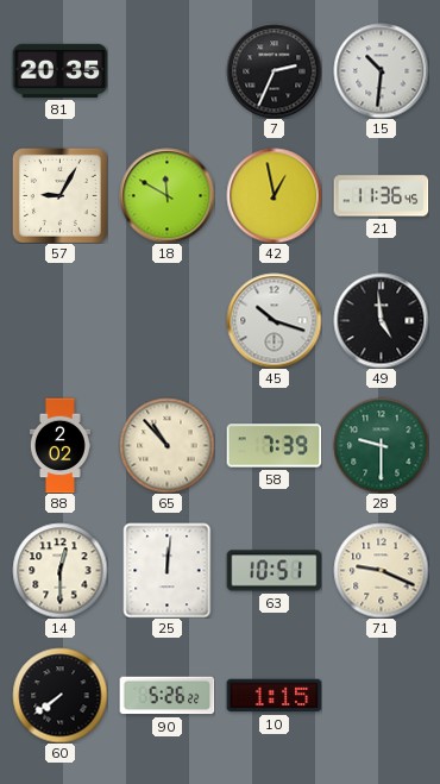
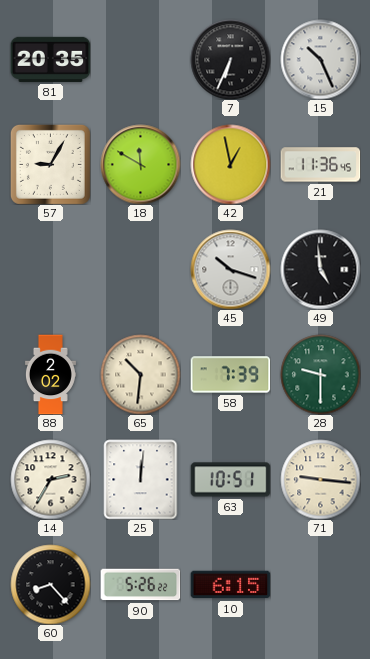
7: 2:34 -> 6:34 (230, 59)
15: 10:31 -> 10:26 (320, 59)
65: 10:53 -> 10:31 (140, 374)
14: 12:30 -> 2:35 (50, 479)
71: 9:19 -> 9:16 (320, 479)
60: 7:39 -> 8:23 (50, 584)
10: 1:15 -> 6:15 (230, 585)
